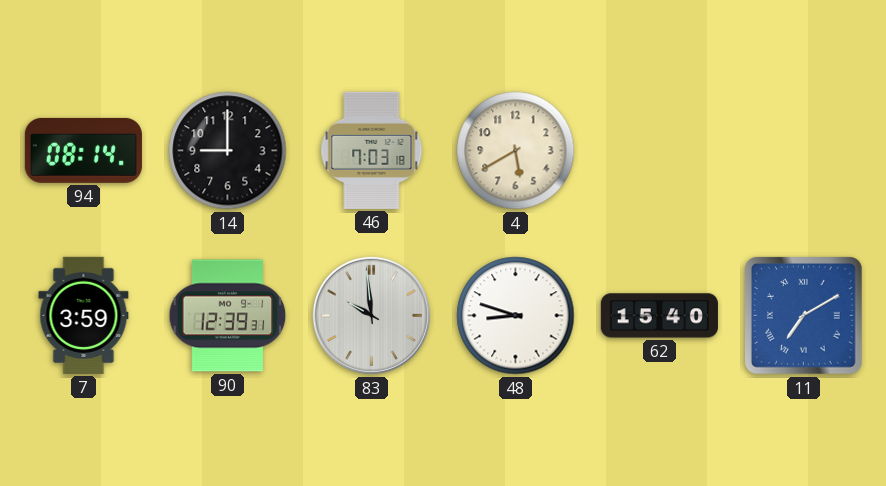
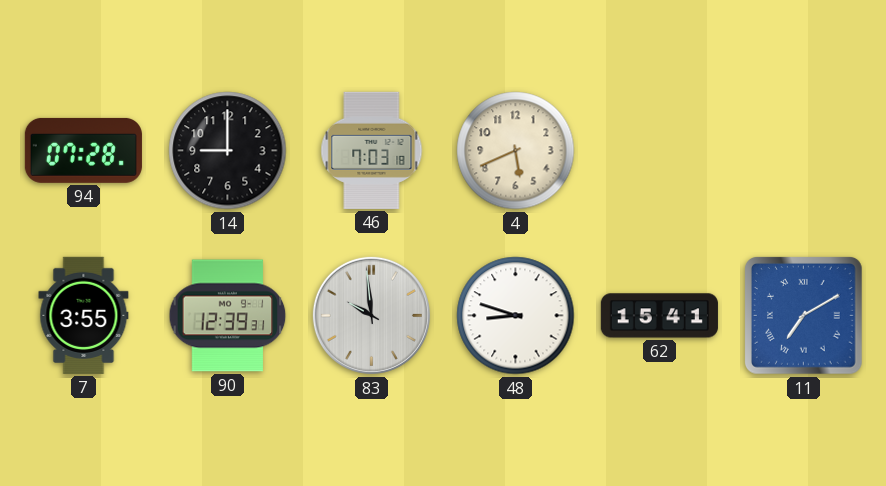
94: 08:14 -> 07:28 (83, 150)
4: 5:40 -> 5:41 (516, 151)
7: 3:59 -> 3:55 (84, 315)
62: 15:40 -> 15:41 (659, 316)
